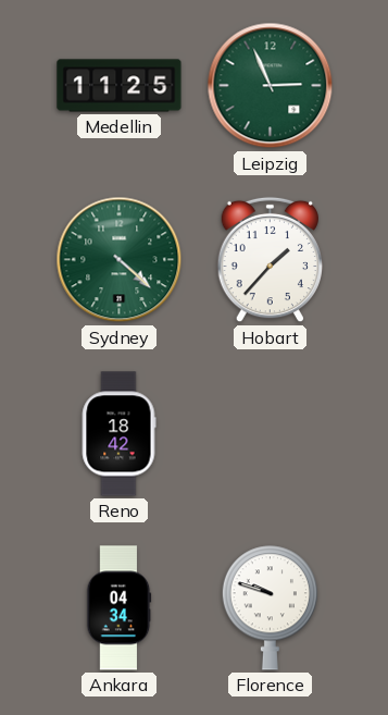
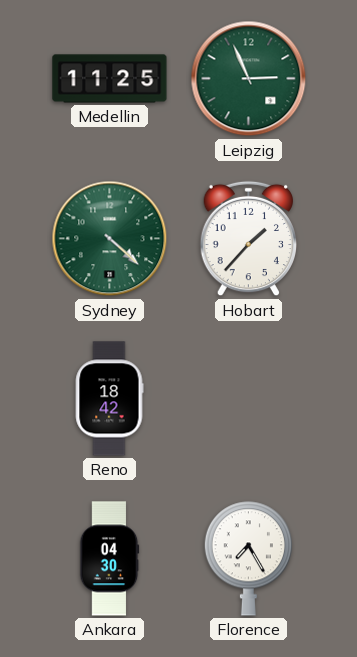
Ankara: 04:34 -> 04:30 (110, 559)
Florence: 9:48 -> 7:25 (248, 559)
